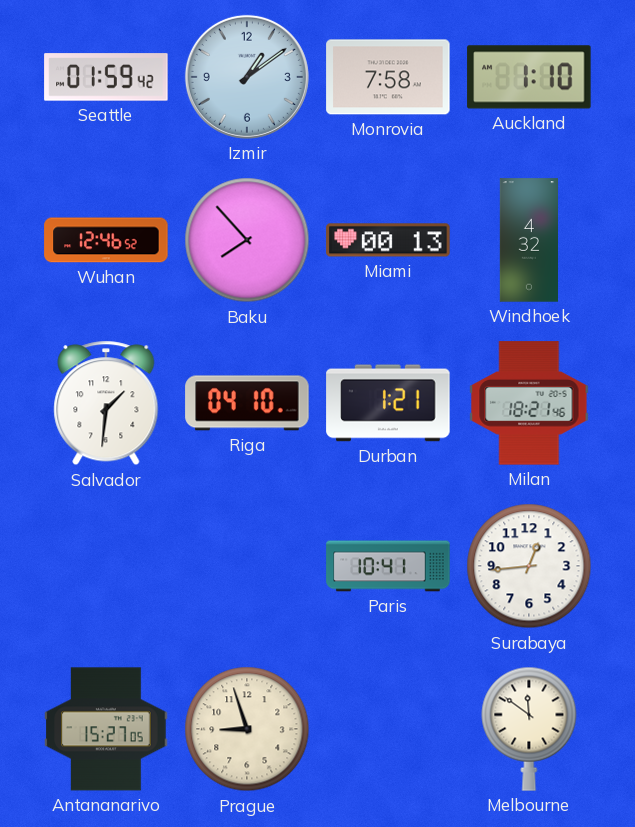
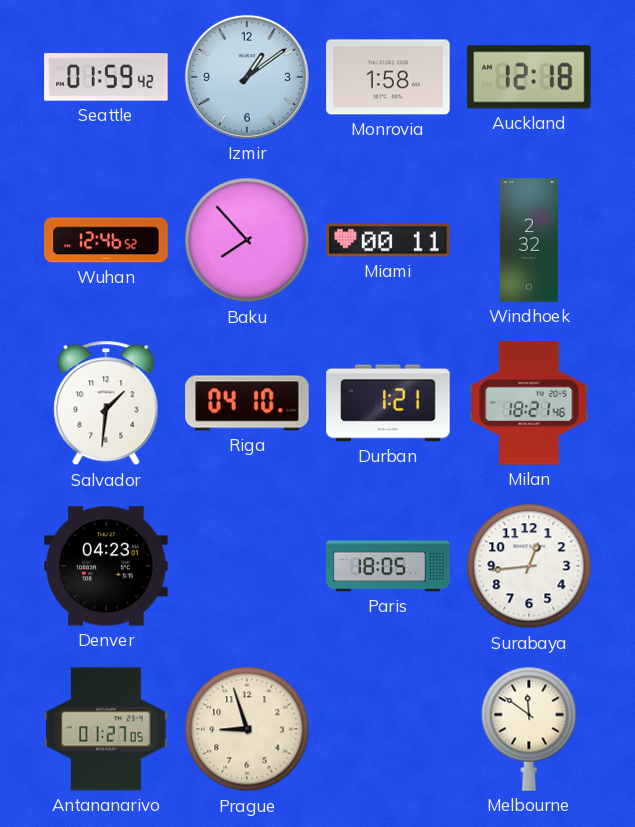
Monrovia: 7:58 -> 1:58 (388, 77)
Auckland: 1:10 -> 12:18 (529, 77)
Miami: 00:13 -> 00:11 (388, 240)
Windhoek: 4:32 -> 2:32 (528, 240)
Denver: none -> 04:23 (106, 566)
Paris: 10:41 -> 18:05 (388, 566)
Antananarivo: 15:27 -> 01:27 (106, 729)
